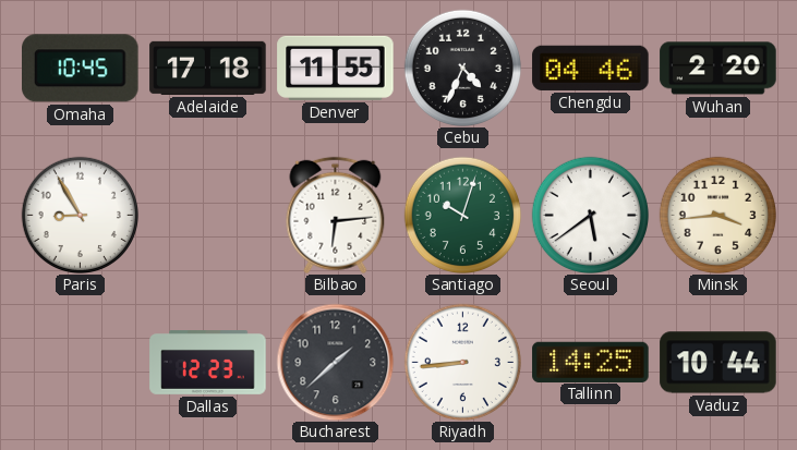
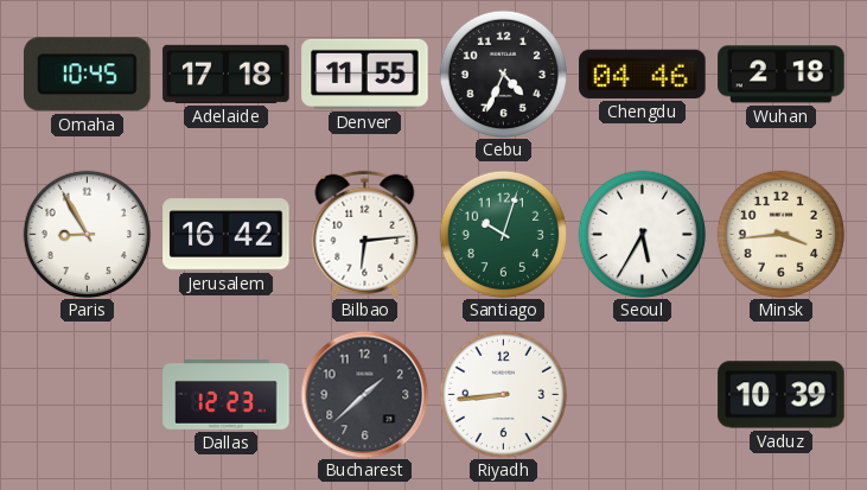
Wuhan: 2:20 -> 2:18 (782, 75)
Jerusalem: none -> 16:42 (227, 235)
Seoul: 5:39 -> 5:35 (642, 234)
Tallinn: 14:25 -> none (591, 362)
Vaduz: 10:44 -> 10:39 (782, 395)
